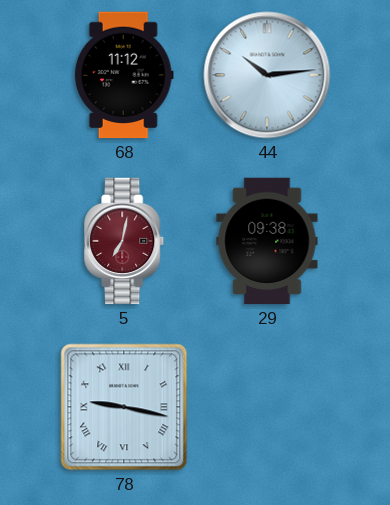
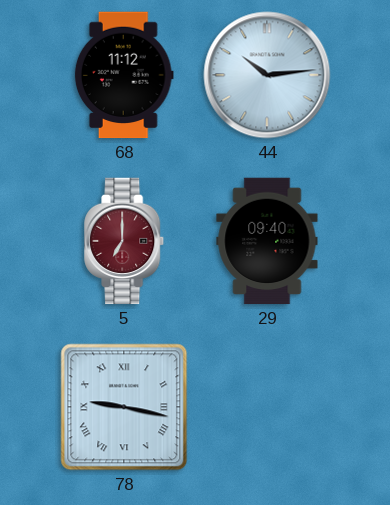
5: 7:02 -> 7:00 (125, 241)
29: 09:38 -> 09:40 (267, 241)
